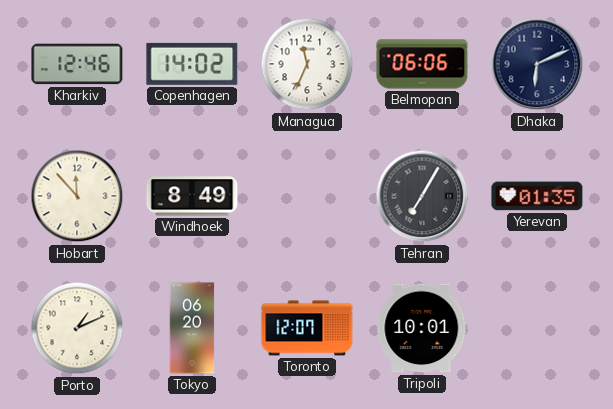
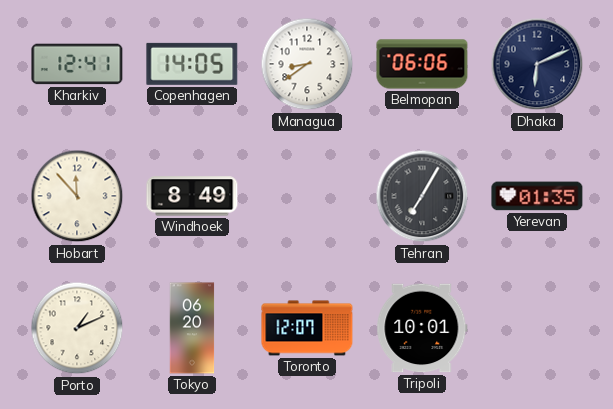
Kharkiv: 12:46 -> 12:41 (77, 64)
Copenhagen: 14:02 -> 14:05 (192, 64)
Managua: 11:34 -> 8:39 (307, 64)
